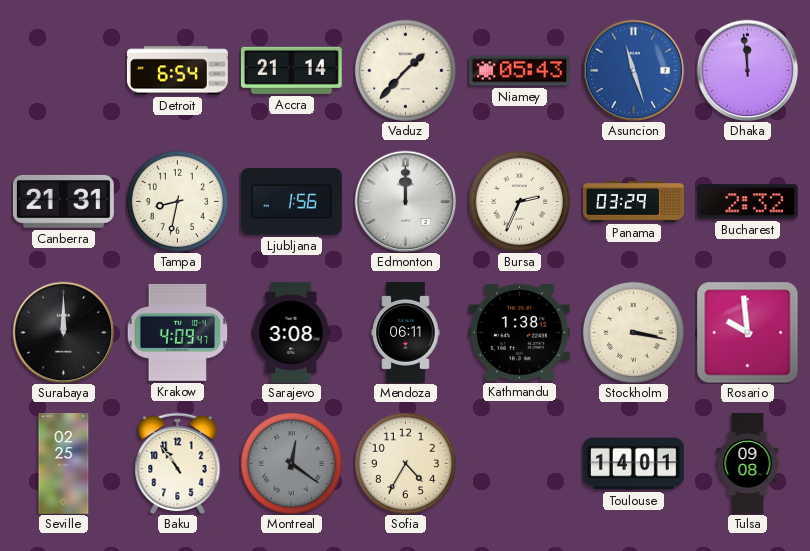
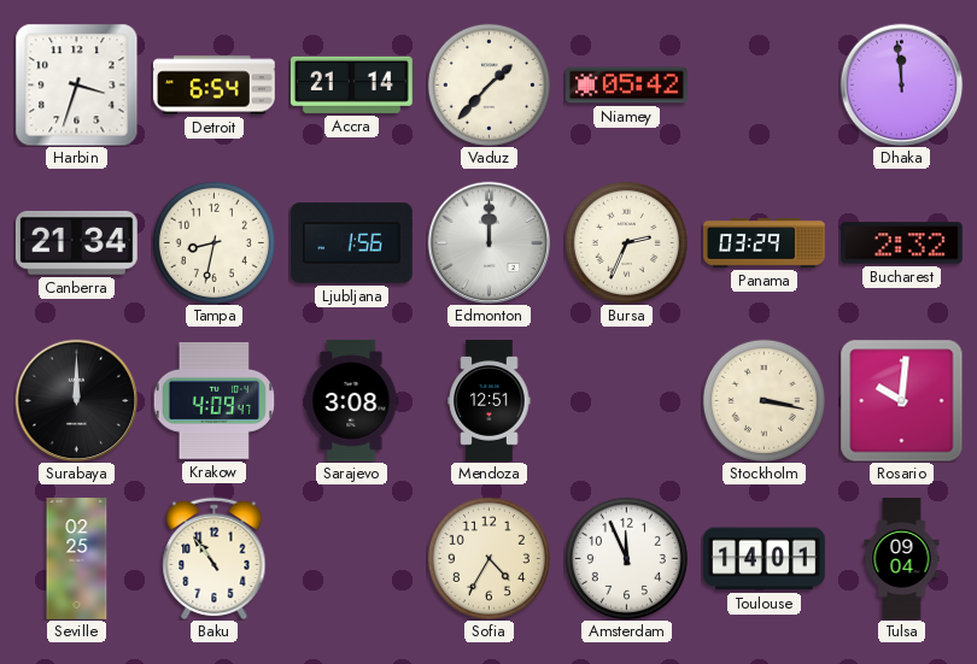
Harbin: none -> 3:33 (76, 84)
Niamey: 05:43 -> 05:42 (627, 86)
Asuncion: 11:27 -> none (633, 70)
Canberra: 21:31 -> 21:34 (76, 242)
Mendoza: 06:11 -> 12:51 (490, 401)
Kathmandu: 1:38 -> none (519, 332)
Rosario: 9:59 -> 10:01 (901, 400)
Montreal: 12:21 -> none (291, 463)
Amsterdam: none -> 11:56 (626, 558)
Tulsa: 09:08 -> 09:04 (902, 559)
